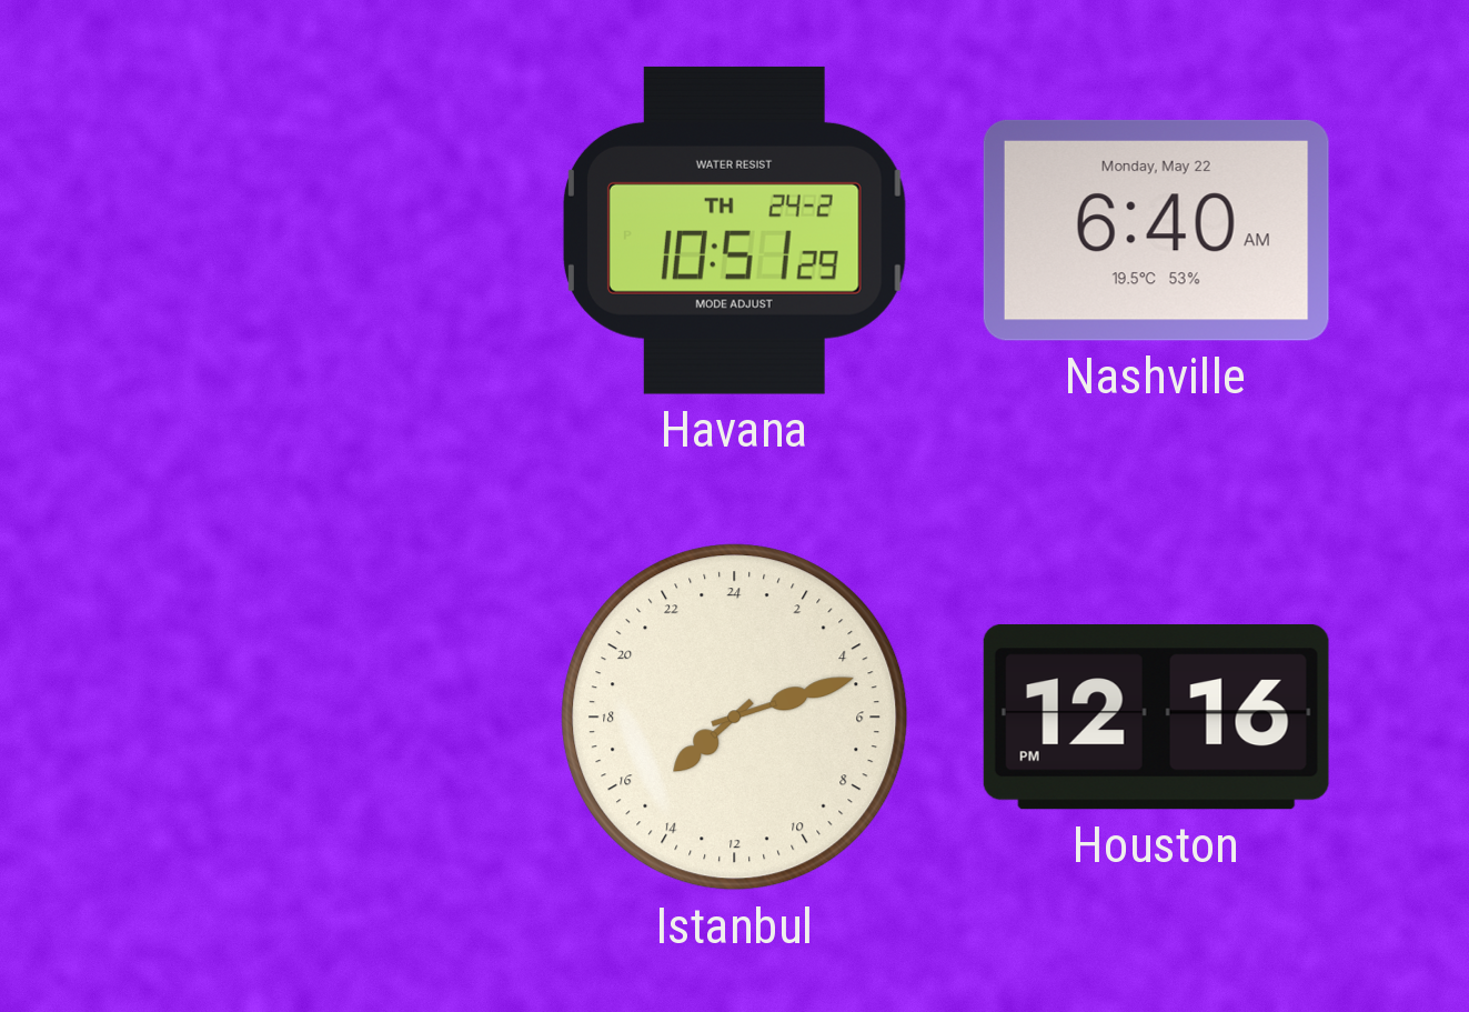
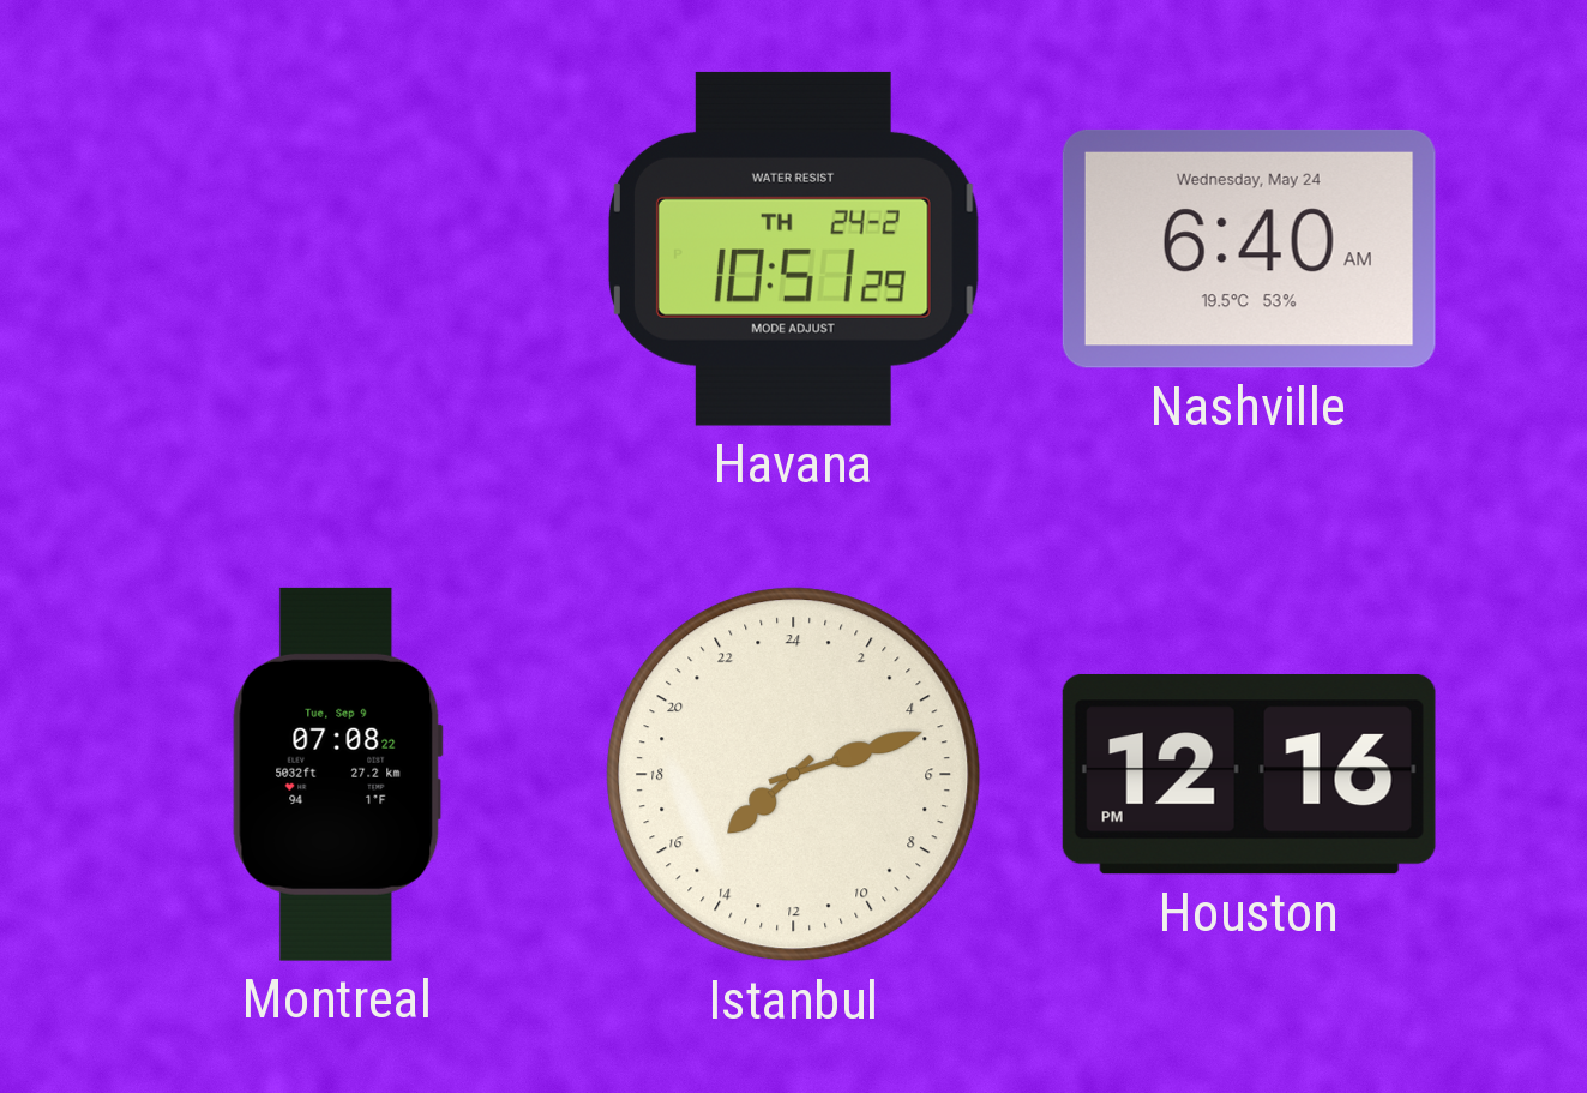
Nashville date: Monday, May 22 -> Wednesday, May 24 (1249, 248)
Montreal: none -> 07:08 (337, 774)
